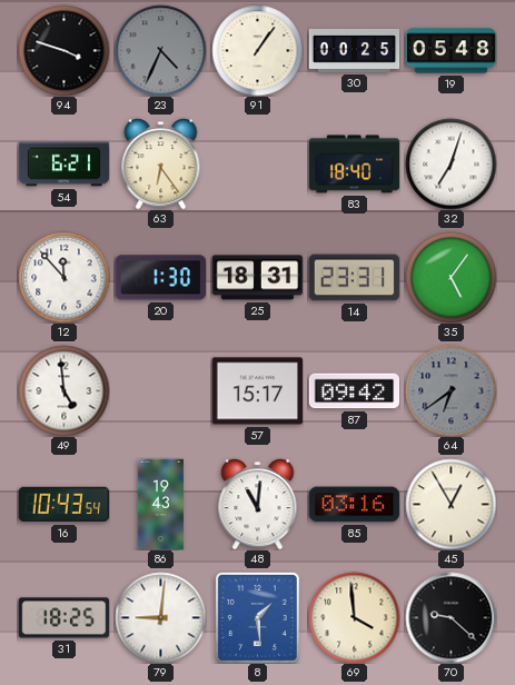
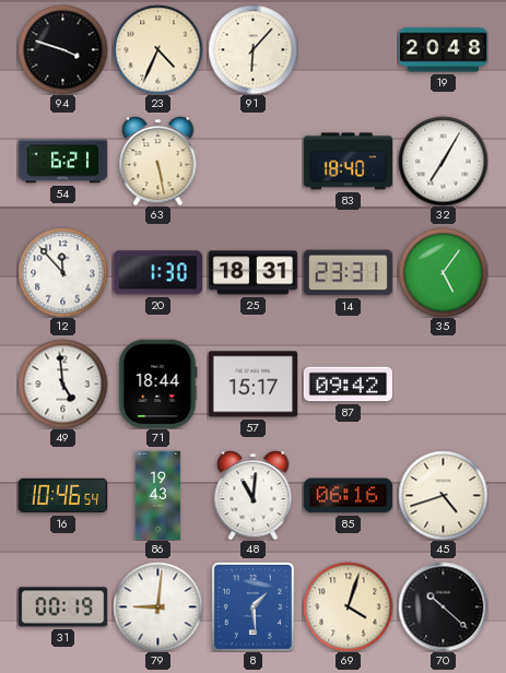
23 dial: grey -> cream (157, 49)
91: 1:06 -> 6:07 (252, 49)
30: 00:25 -> none (354, 50)
19: 05:48 -> 20:48 (443, 50)
63: 6:24 -> 5:28 (158, 161)
32: 7:03 -> 7:05 (443, 161)
71: none -> 18:44 (157, 383)
64: 6:39 -> none (450, 390)
16: 10:43 -> 10:46 (62, 496)
85: 03:16 -> 06:16 (348, 496)
45: 12:55 -> 4:42 (443, 495)
31: 18:25 -> 00:19 (62, 607)
69: 3:59 -> 4:03 (348, 606)
70: 9:22 -> 10:22 (443, 606)
